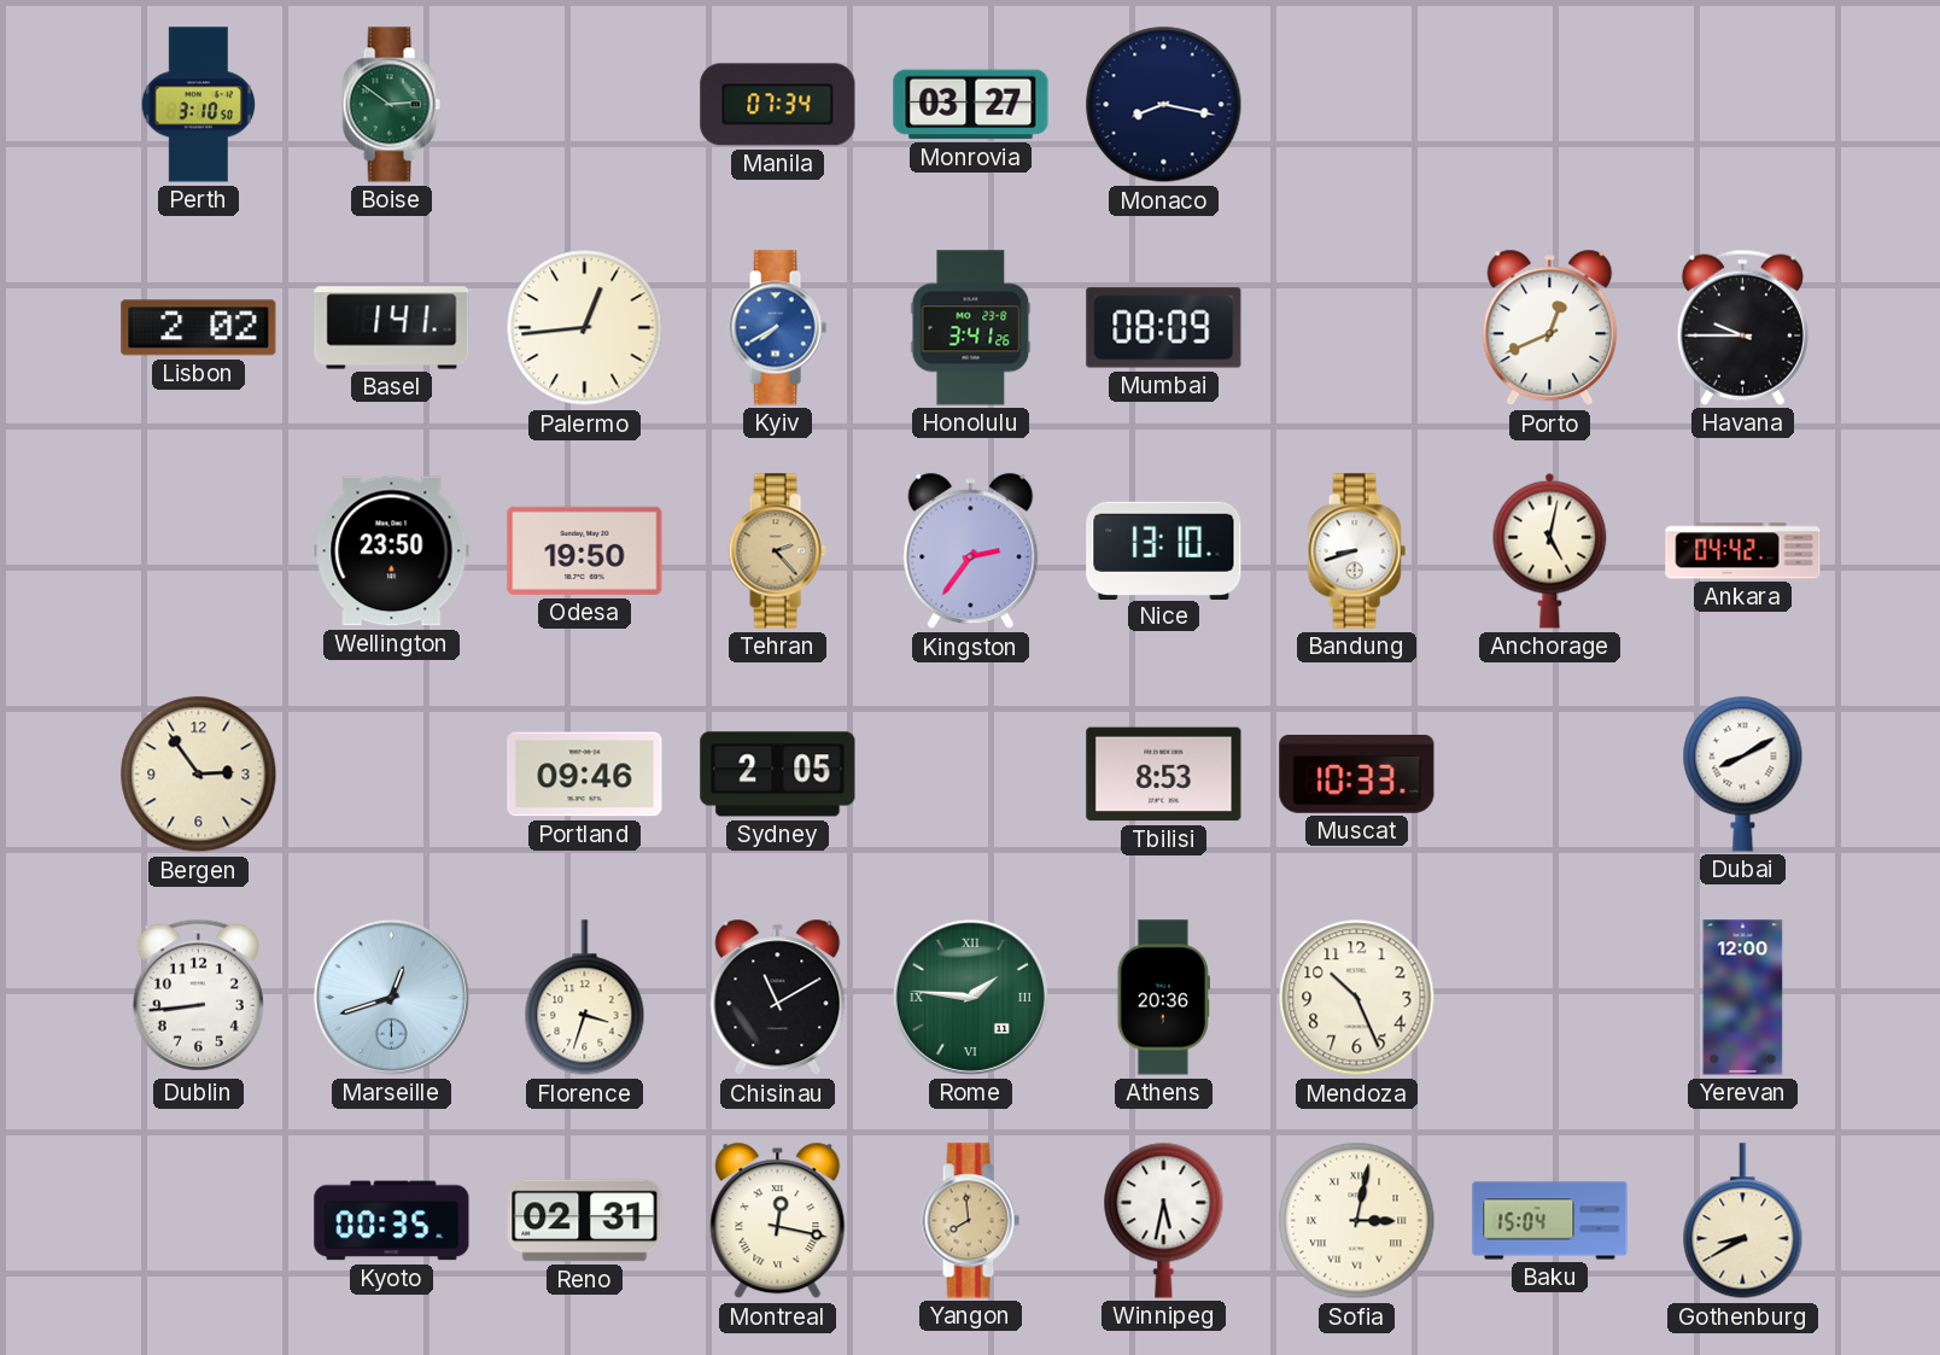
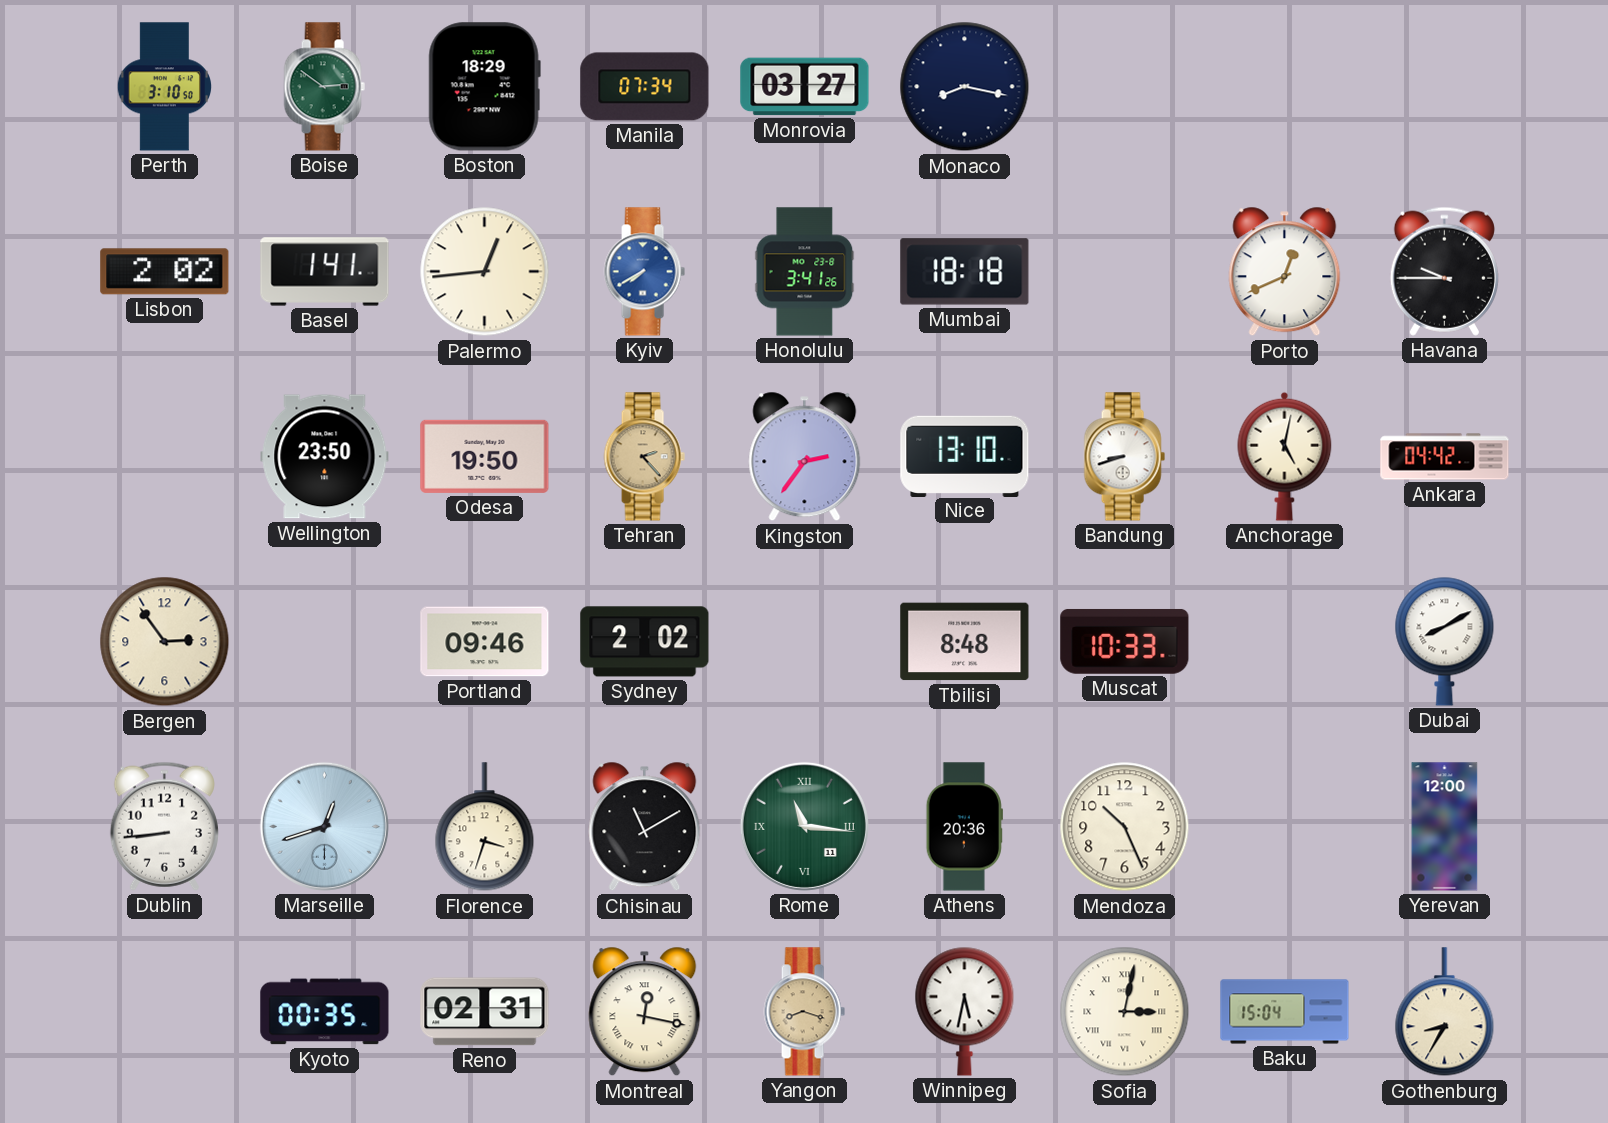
Boston: none -> 18:29 (484, 87)
Mumbai: 08:09 -> 18:18 (965, 272)
Sydney: 2:05 -> 2:02 (645, 642)
Tbilisi: 8:53 -> 8:48 (965, 642)
Rome: 1:46 -> 11:16 (804, 826)
Yangon: 7:59 -> 8:18 (804, 1012)
Gothenburg: 8:40 -> 8:35 (1445, 1012)
